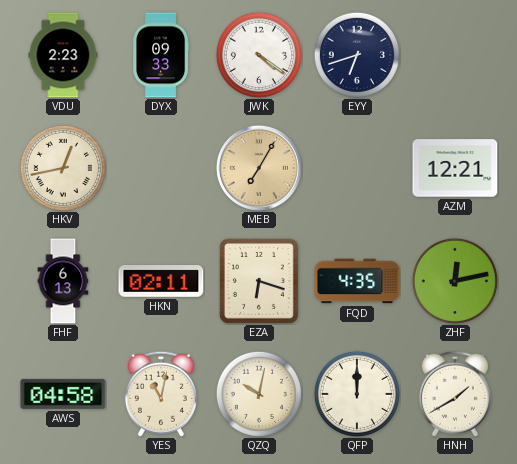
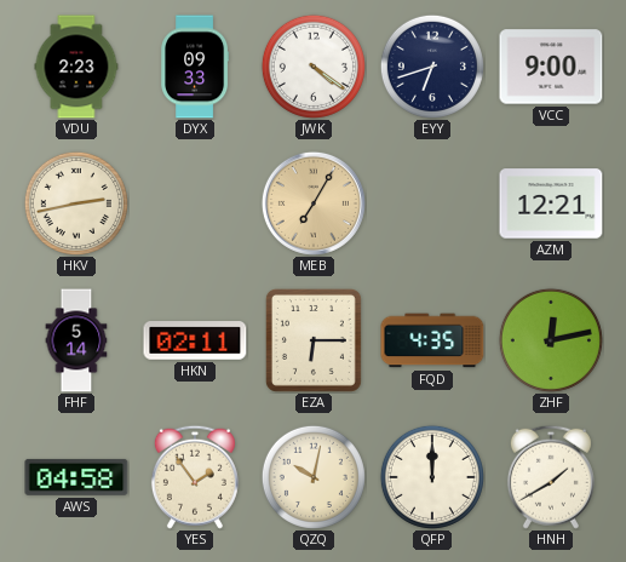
VCC: none -> 9:00 (551, 67)
HKV: 12:43 -> 2:43 (76, 203)
FHF: 6:13 -> 5:14 (76, 340)
EZA: 6:18 -> 6:15 (314, 340)
YES: 11:02 -> 1:54 (195, 477)
